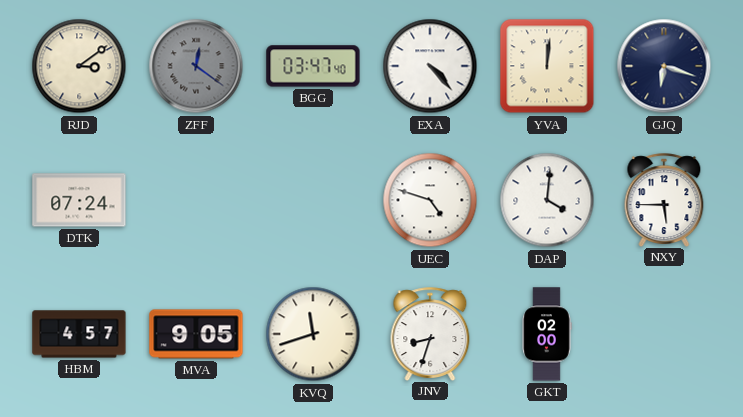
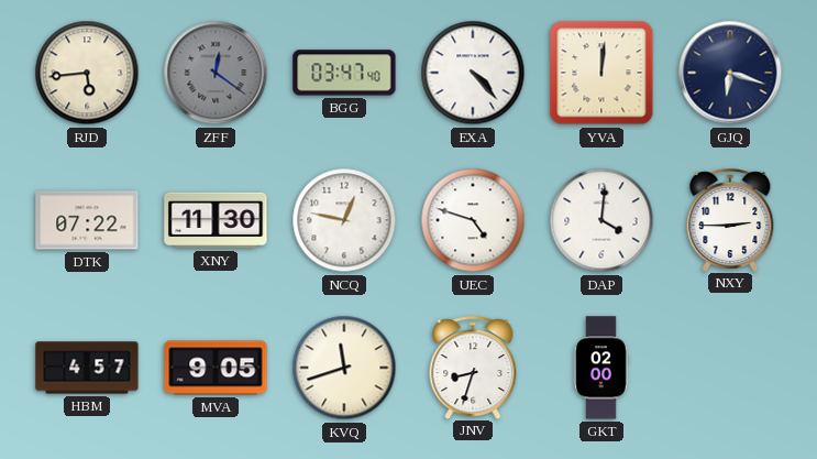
RJD: 3:09 -> 5:44 (87, 73)
DTK: 07:24 -> 07:22 (87, 220)
XNY: none -> 11:30 (216, 220)
NCQ: none -> 12:47 (344, 220)
NXY: 5:45 -> 2:45 (730, 220)
